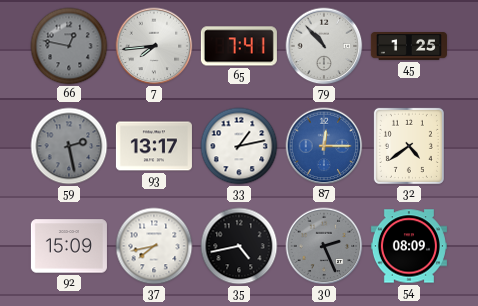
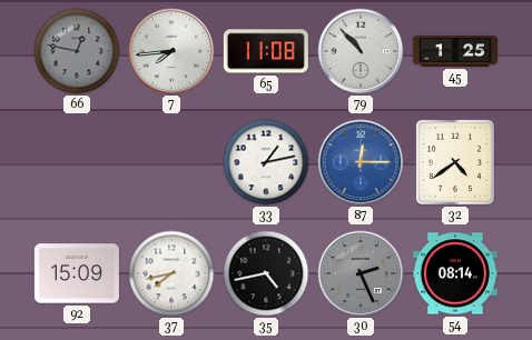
65: 7:41 -> 11:08 (266, 51)
59: 2:28 -> none (69, 146)
93: 13:17 -> none (154, 146)
54: 08:09 -> 08:14 (455, 273)
